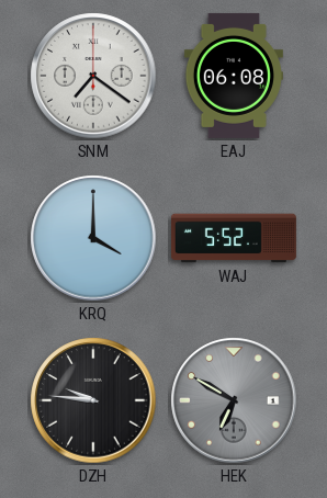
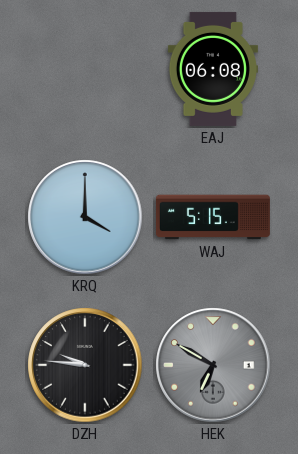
SNM: 7:21 -> none (93, 76)
WAJ: 5:52 -> 5:15 (213, 217)
